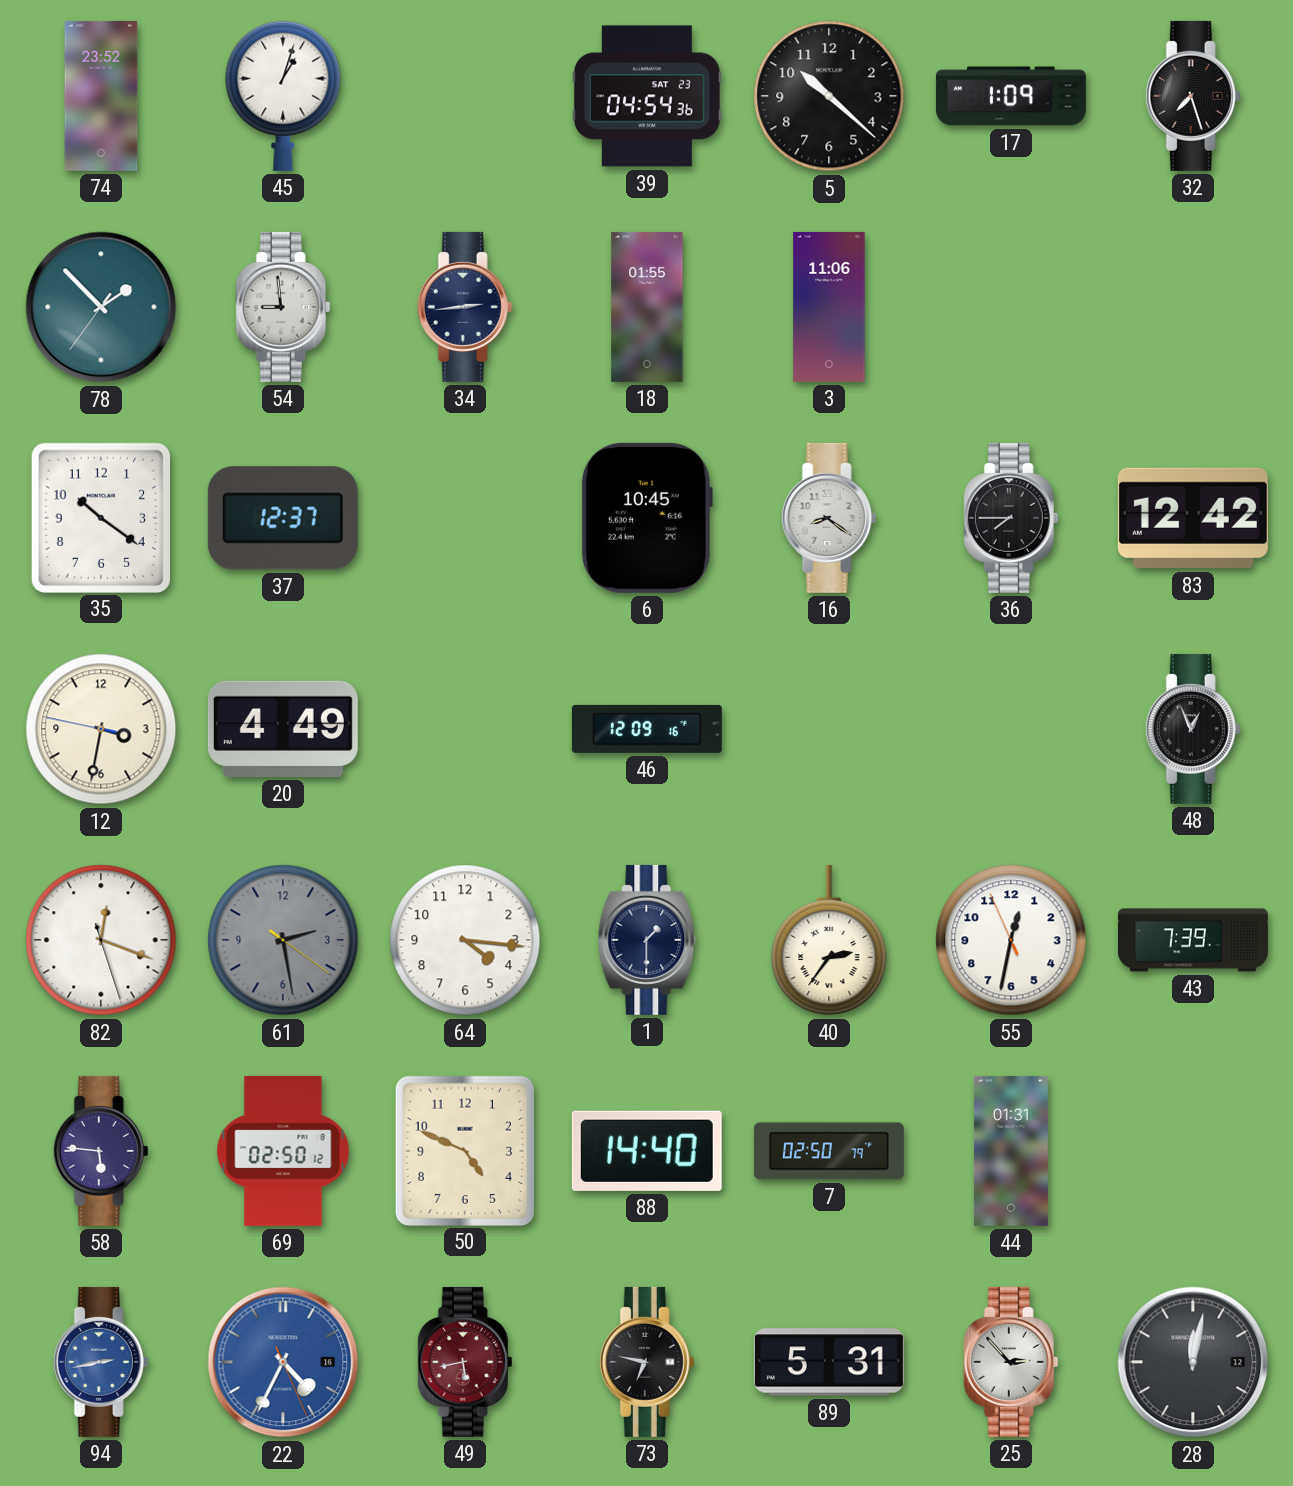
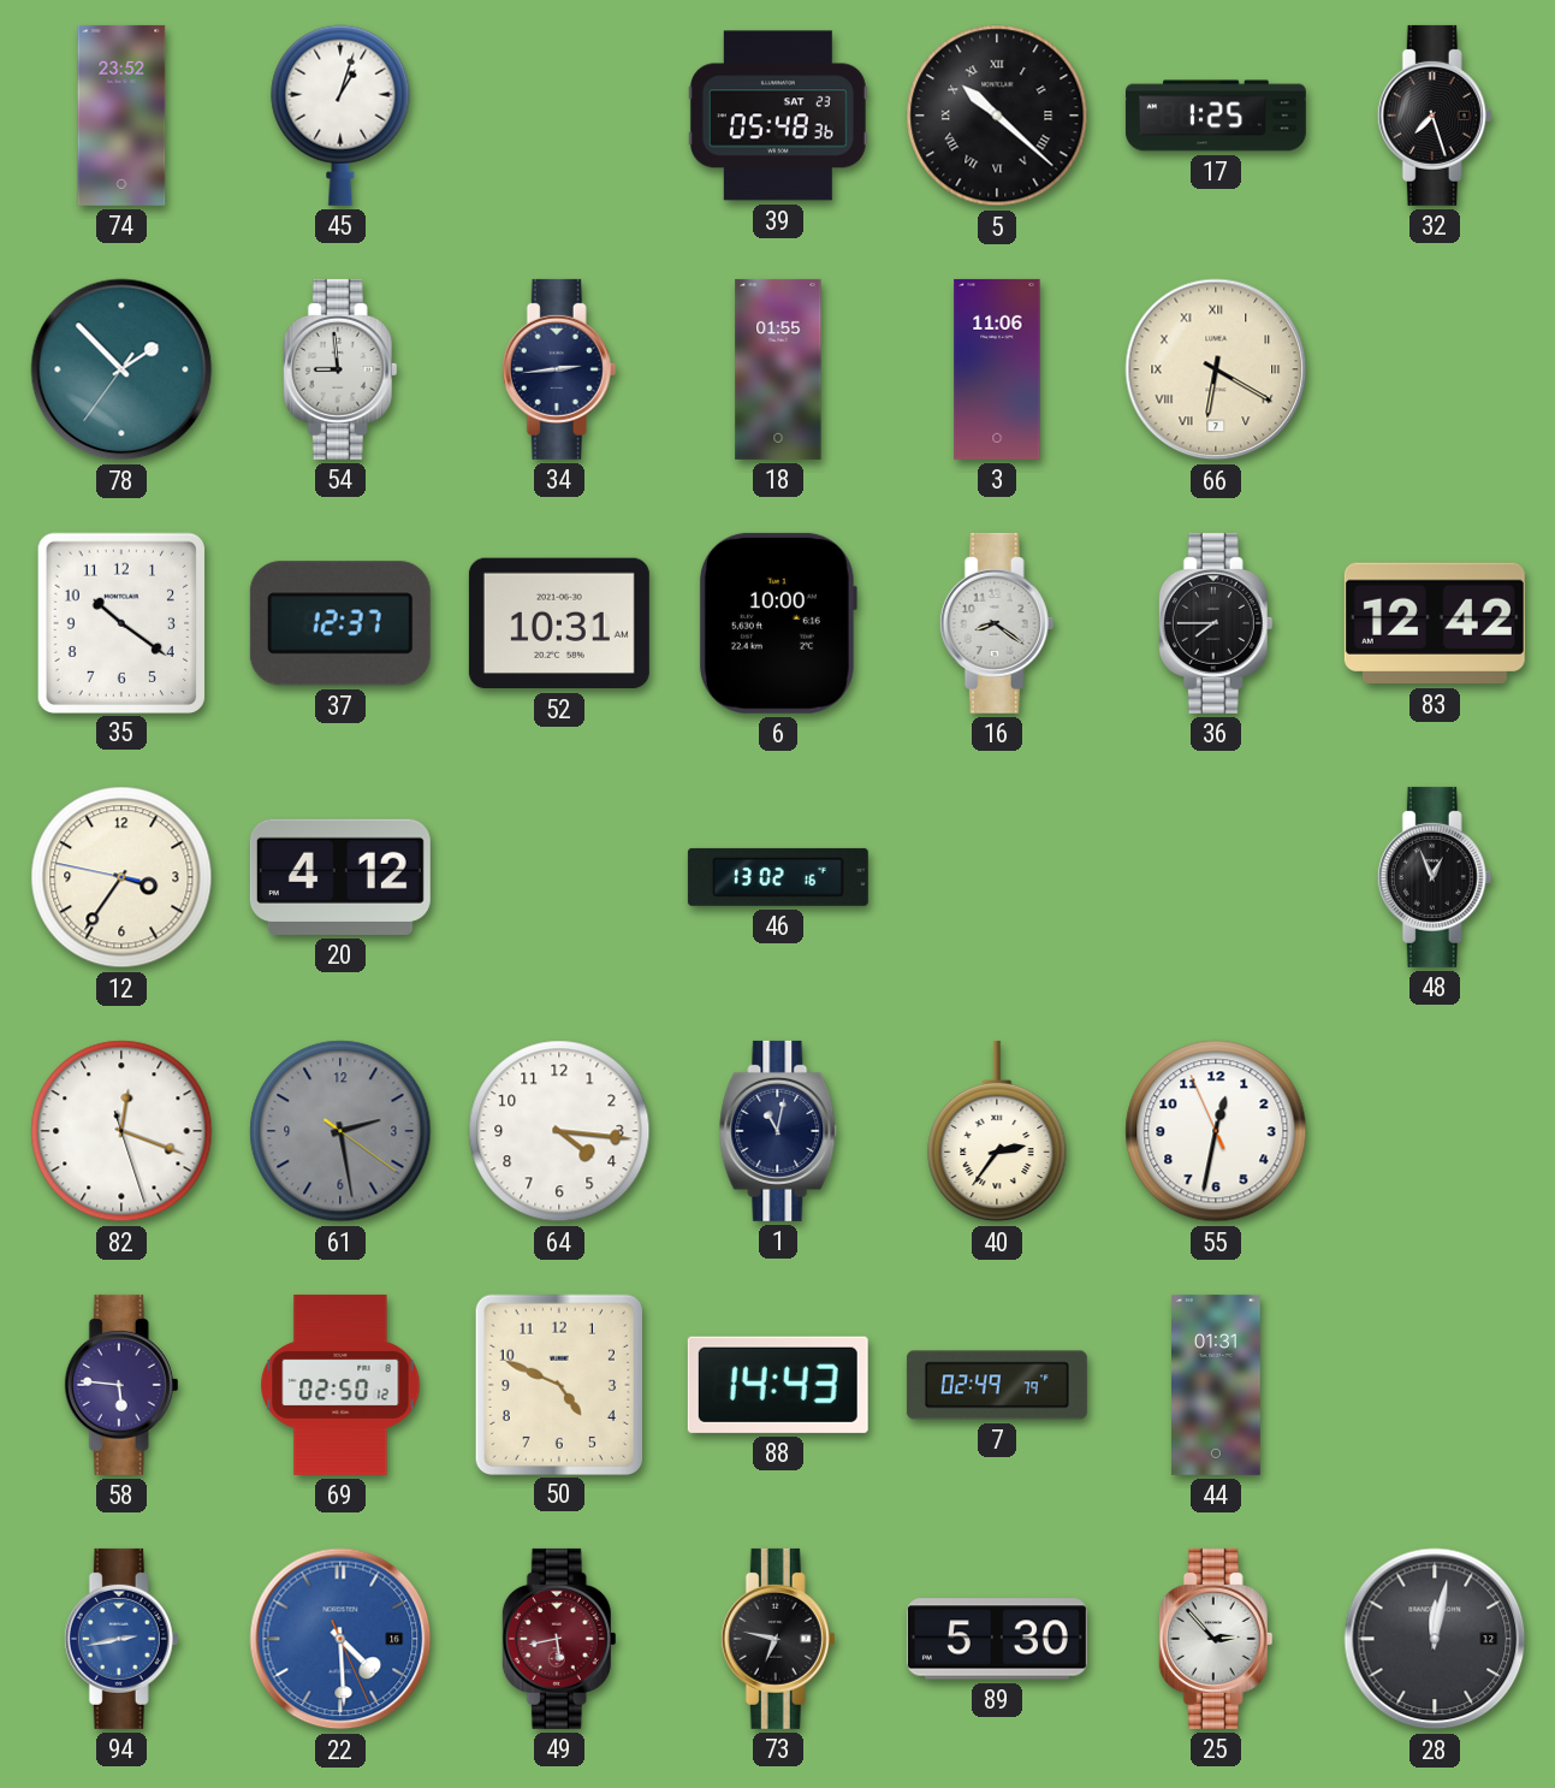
39: 04:54 -> 05:48 (778, 116)
5 numerals: Arabic -> Roman (997, 116)
17: 1:09 -> 1:25 (1216, 116)
66: none -> 6:20 (1216, 369)
52: none -> 10:31 (559, 623)
6: 10:45 -> 10:00 (778, 623)
12: 3:31 -> 3:35 (121, 877)
20: 4:49 -> 4:12 (340, 877)
46: 12:09 -> 13:02 (778, 877)
1: 1:30 -> 11:02 (778, 1131)
43: 7:39 -> none (1193, 940)
88: 14:40 -> 14:43 (778, 1385)
7: 02:50 -> 02:49 (997, 1385)
22: 4:34 -> 4:29 (340, 1639)
89: 5:31 -> 5:30 (997, 1639)
